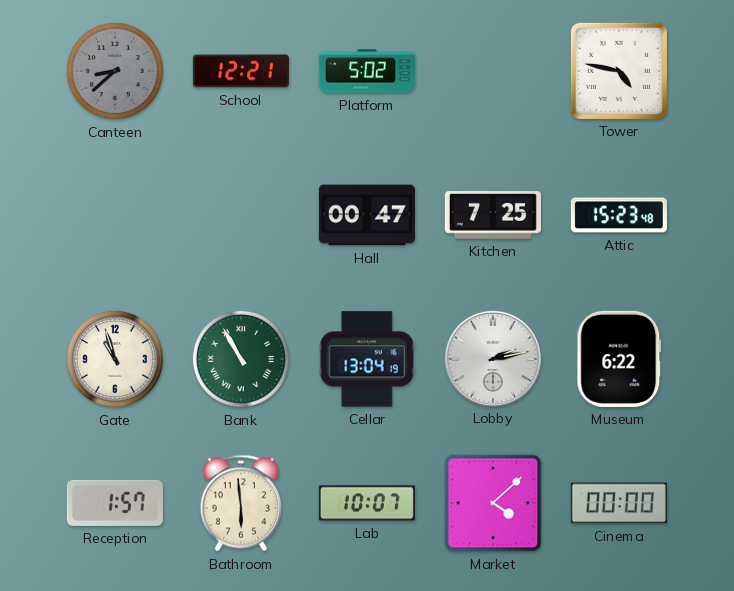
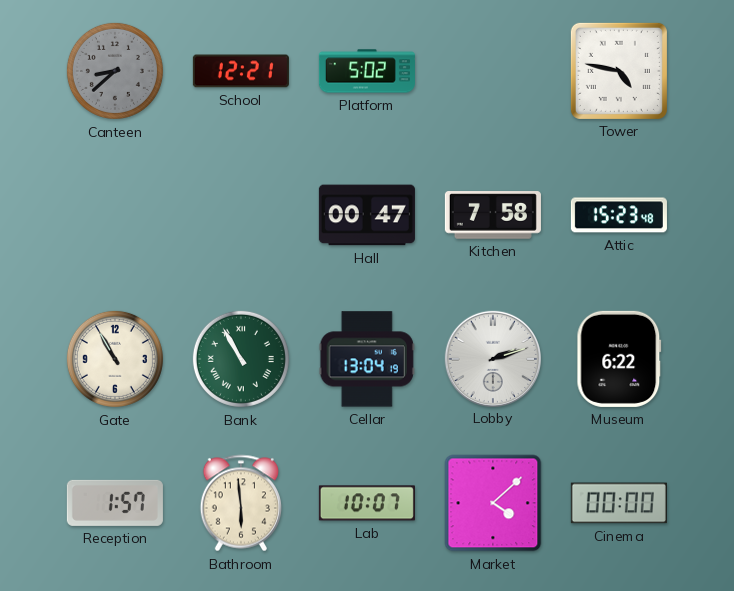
Kitchen: 7:25 -> 7:58 (493, 215)
Gate: 10:57 -> 10:55 (115, 359)
Lobby: 2:13 -> 2:12 (492, 358)
